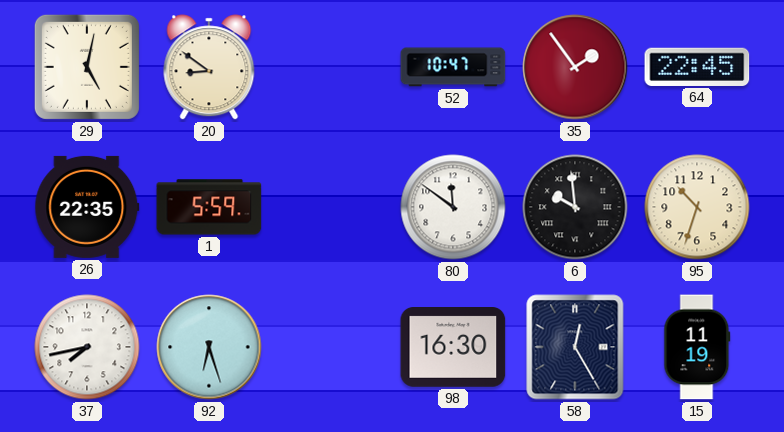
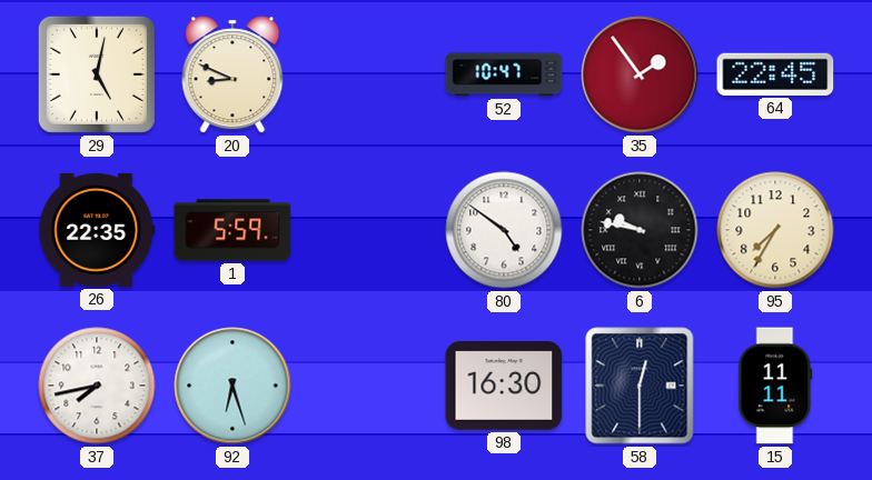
20: 8:51 -> 8:49 (232, 74)
80: 11:51 -> 4:51 (504, 230)
6: 9:59 -> 9:47 (640, 230)
95: 10:33 -> 7:35 (775, 230)
58: 12:25 -> 12:30 (640, 386)
15: 11:19 -> 11:11 (775, 386)
